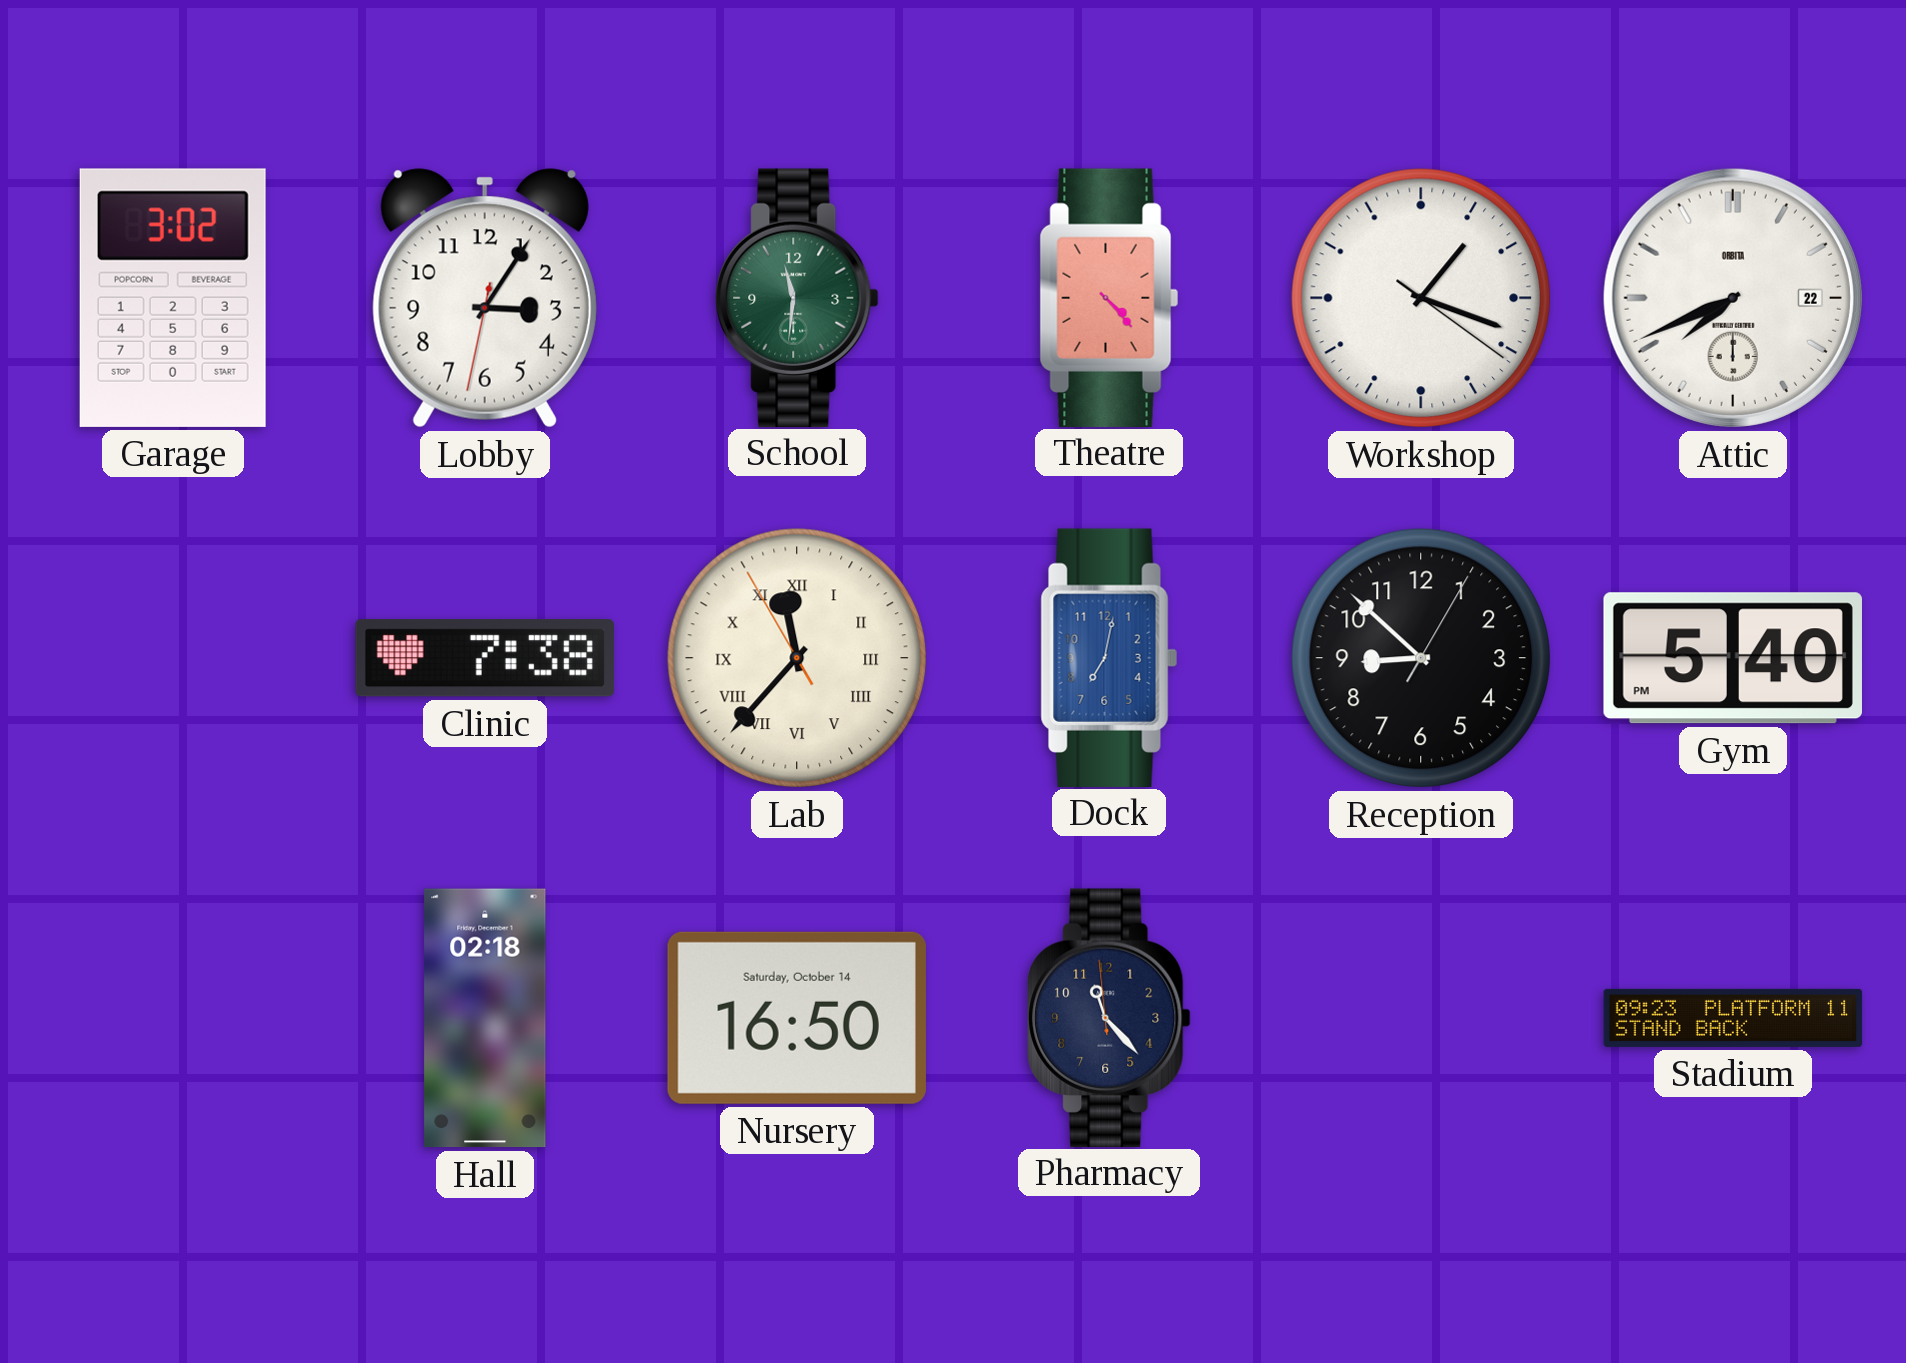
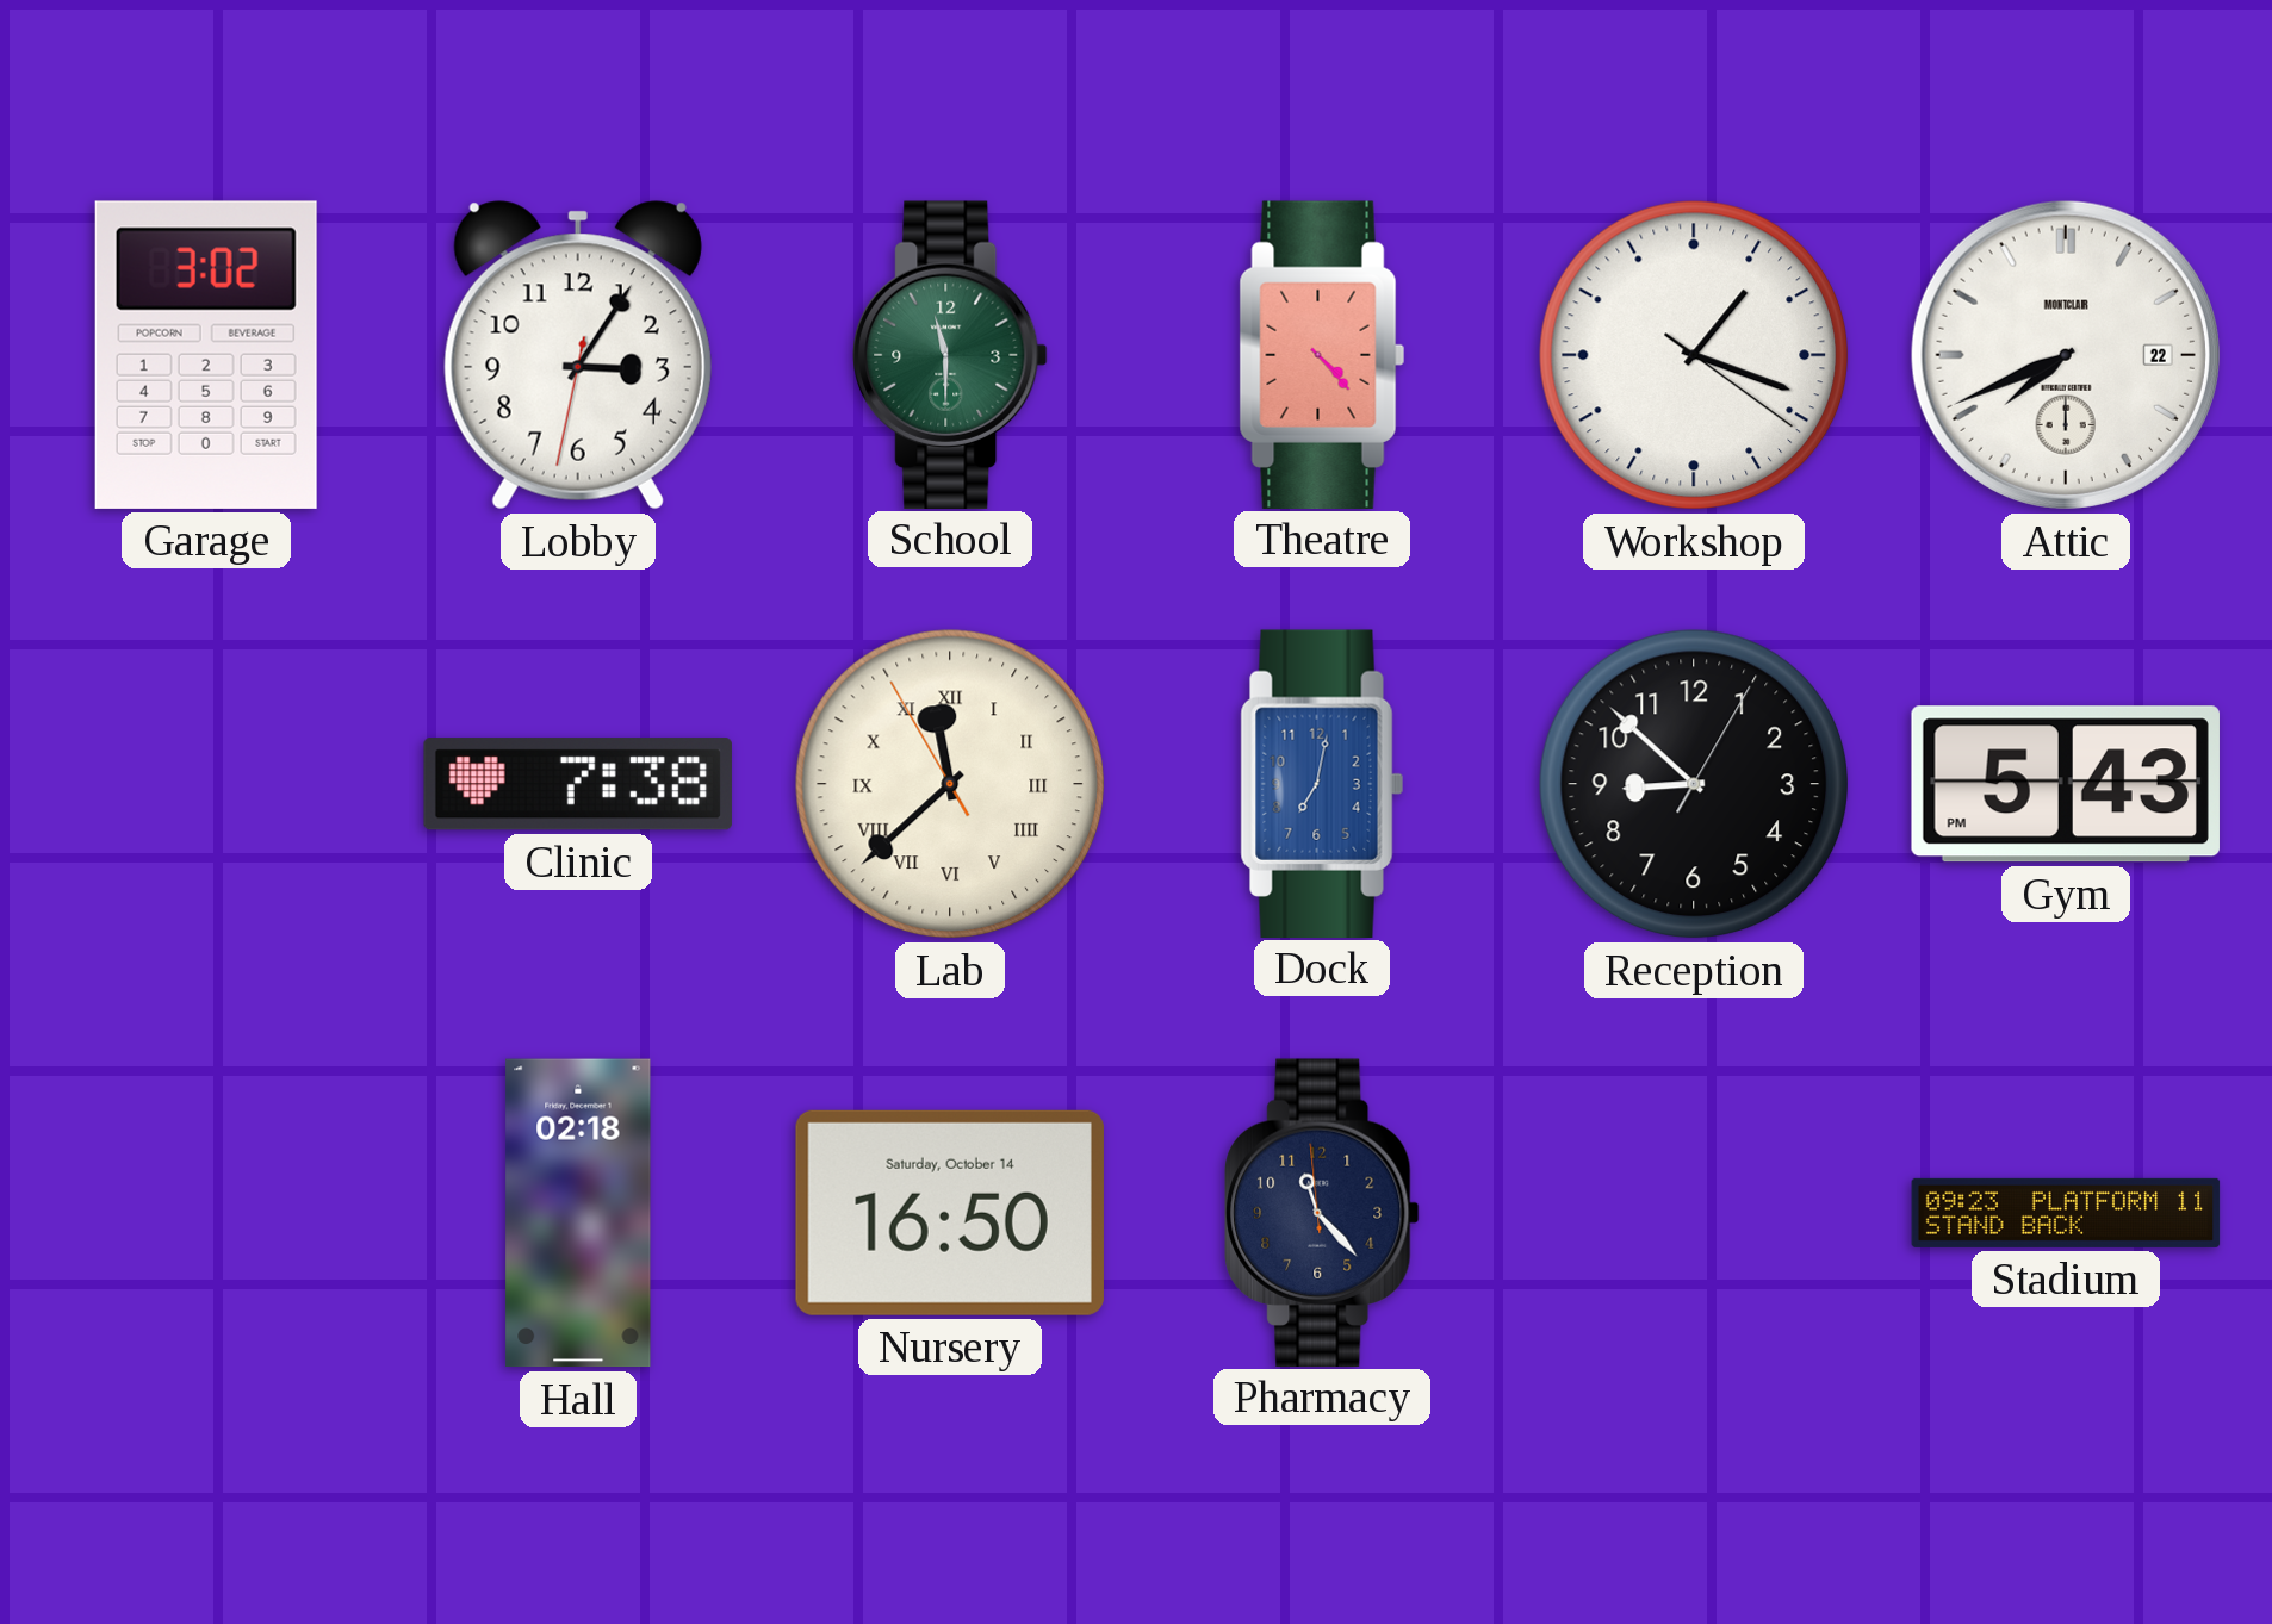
School: 11:31 -> 11:30 (950, 354)
Attic brand: ORBITA -> MONTCLAIR (2066, 355)
Lab: 11:36 -> 11:37 (950, 784)
Gym: 5:40 -> 5:43 (2066, 784)
